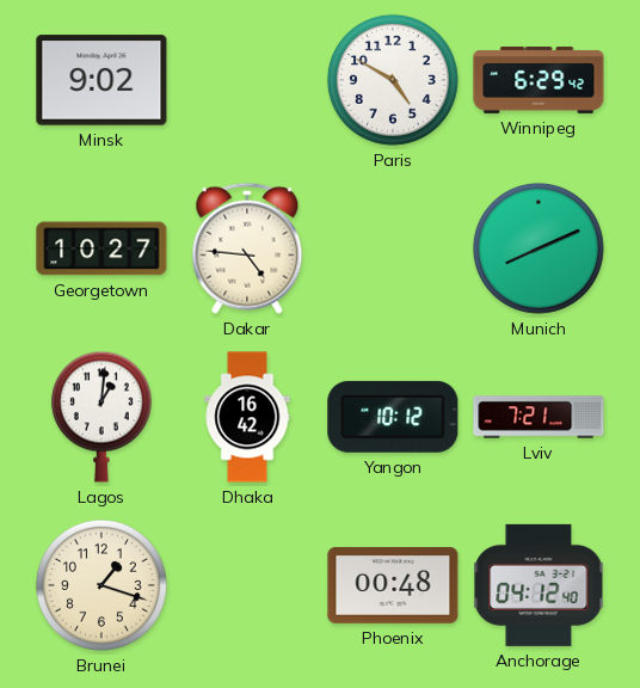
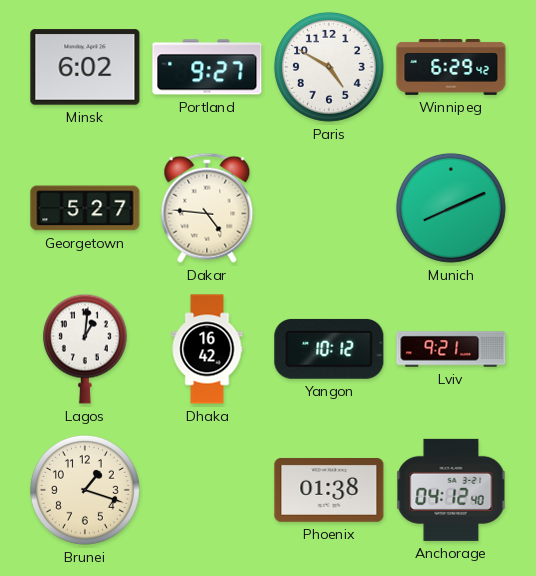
Minsk: 9:02 -> 6:02 (85, 67)
Portland: none -> 9:27 (207, 67)
Georgetown: 10:27 -> 5:27 (85, 208)
Lviv: 7:21 -> 9:21 (451, 349)
Phoenix: 00:48 -> 01:38 (329, 490)
